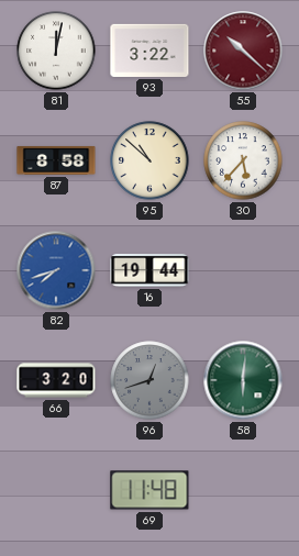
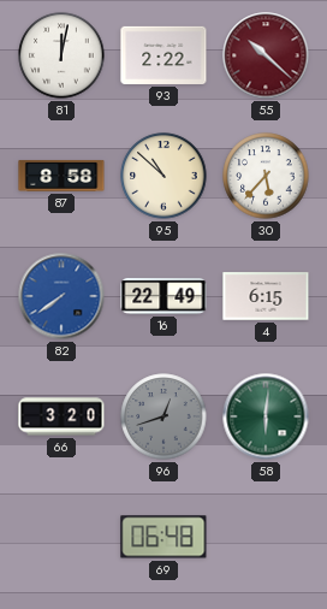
93: 3:22 -> 2:22 (163, 55)
82: 7:42 -> 7:39 (61, 296)
16: 19:44 -> 22:49 (163, 296)
4: none -> 6:15 (266, 296)
69: 11:48 -> 06:48 (163, 537)
